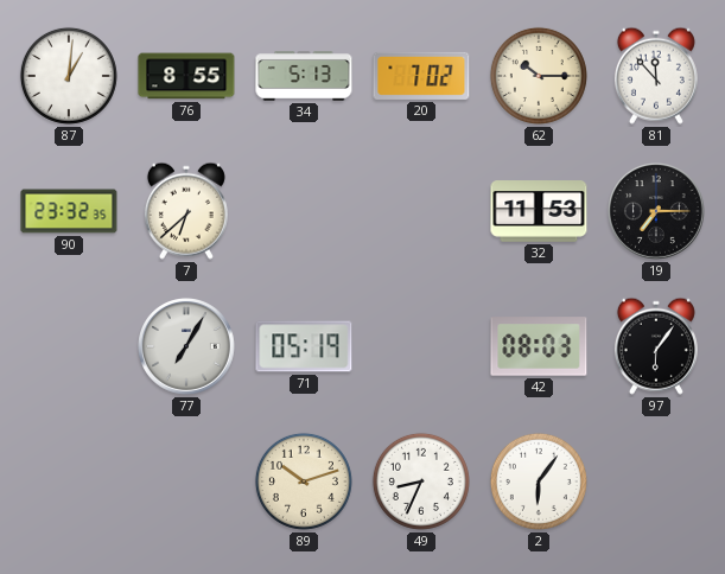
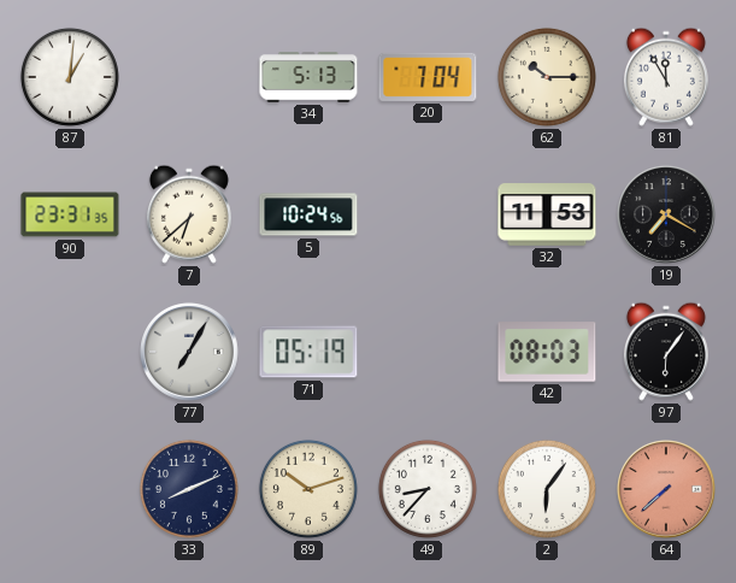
76: 8:55 -> none (186, 76)
20: 7:02 -> 7:04 (428, 77)
81: 11:53 -> 11:55 (666, 77)
90: 23:32 -> 23:31 (70, 214)
5: none -> 10:24 (308, 214)
19: 7:15 -> 7:20 (667, 216)
33: none -> 8:11 (189, 489)
49: 8:34 -> 8:37 (428, 489)
64: none -> 7:38 (667, 490)
